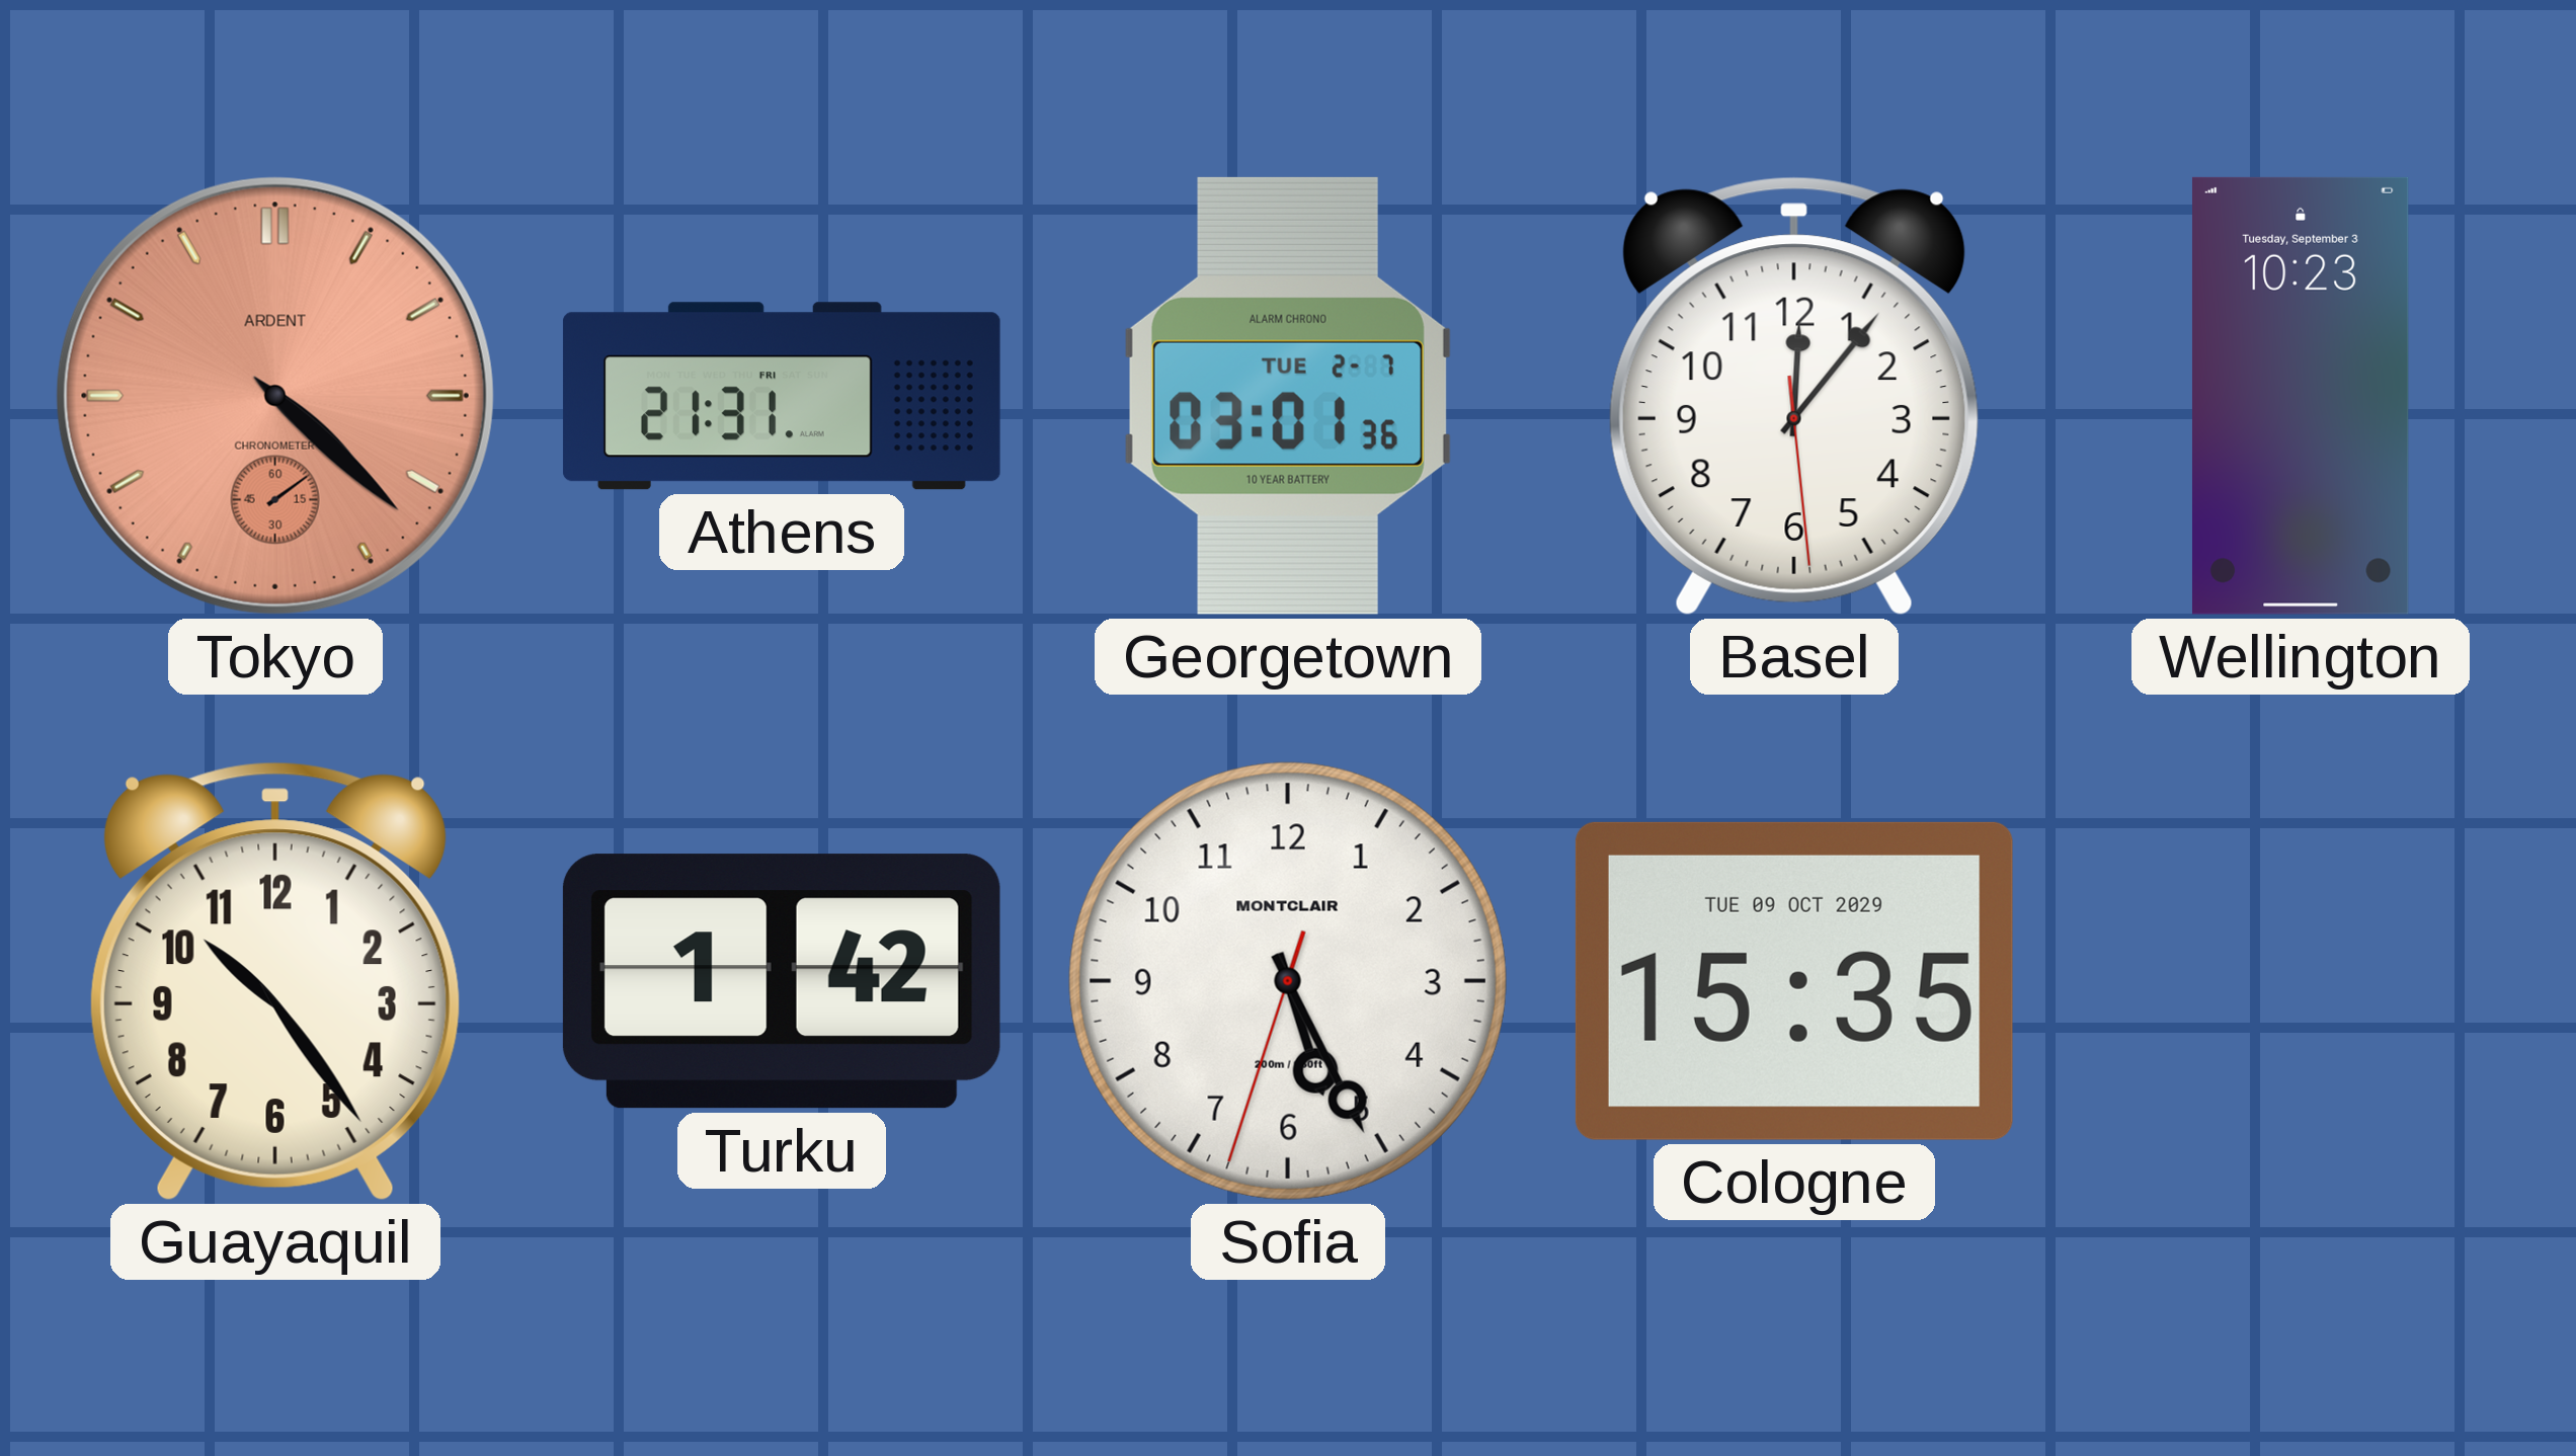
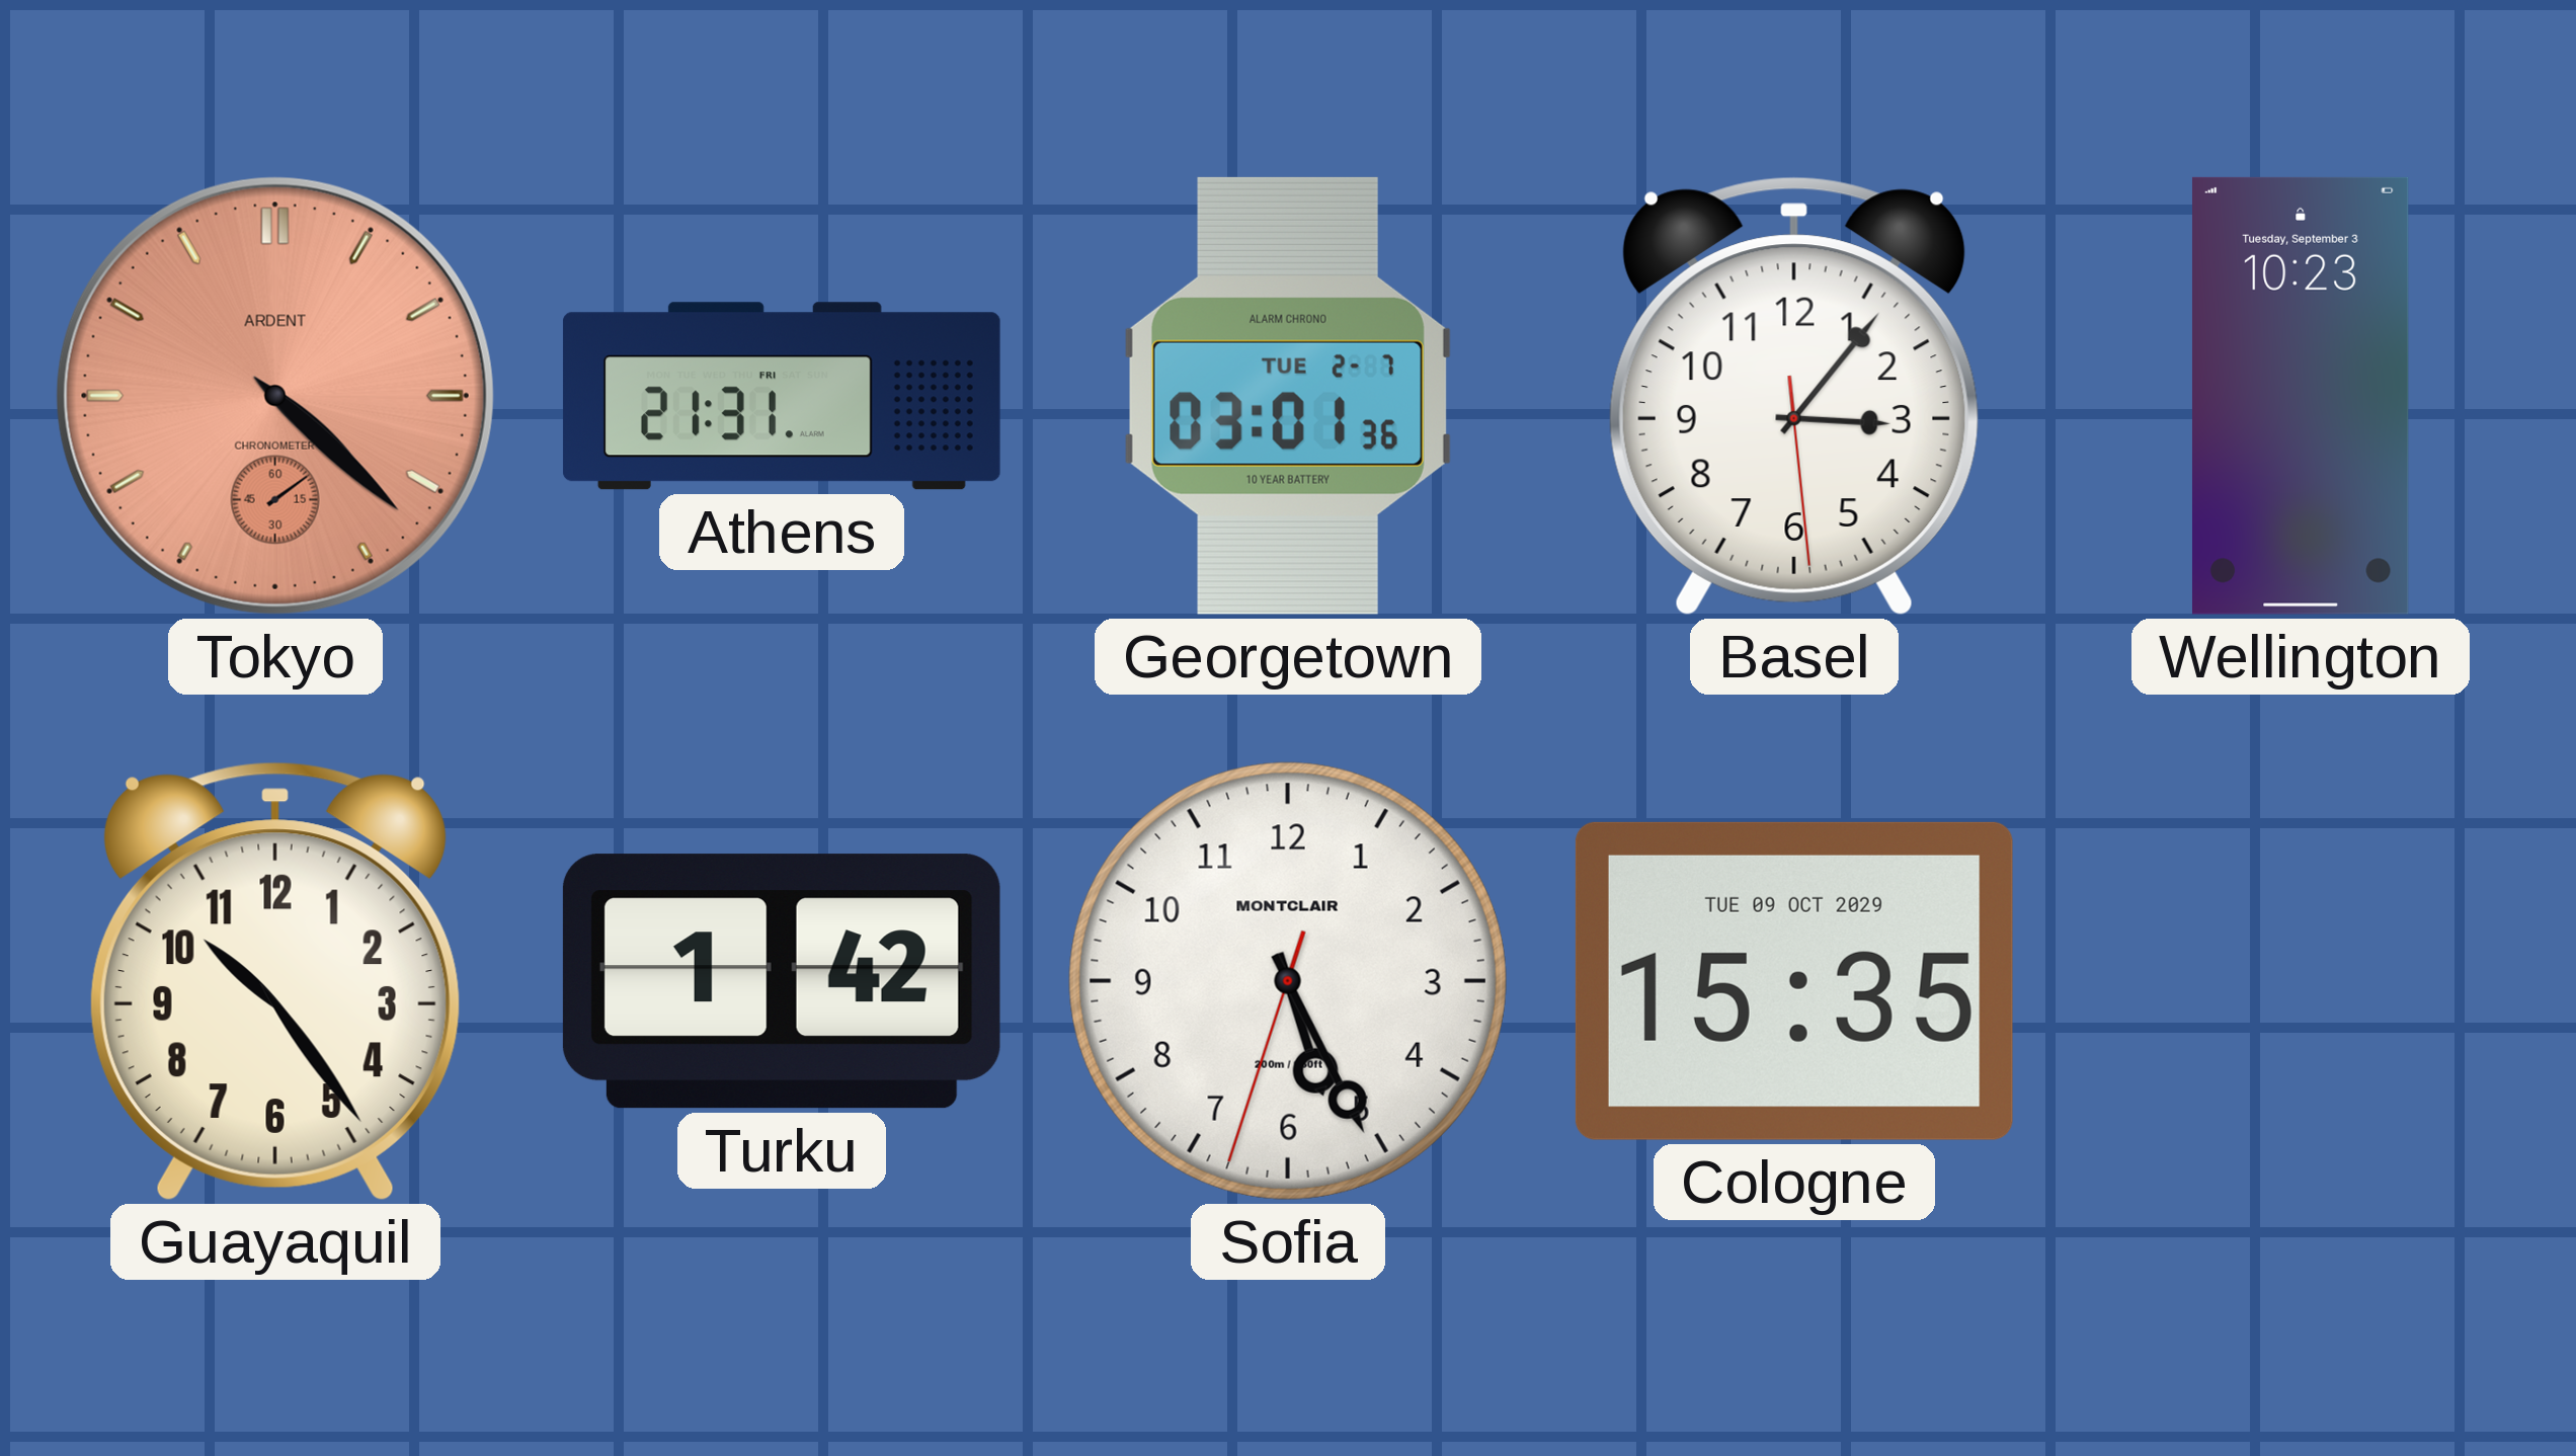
Basel: 12:06 -> 3:06 (1794, 396)
